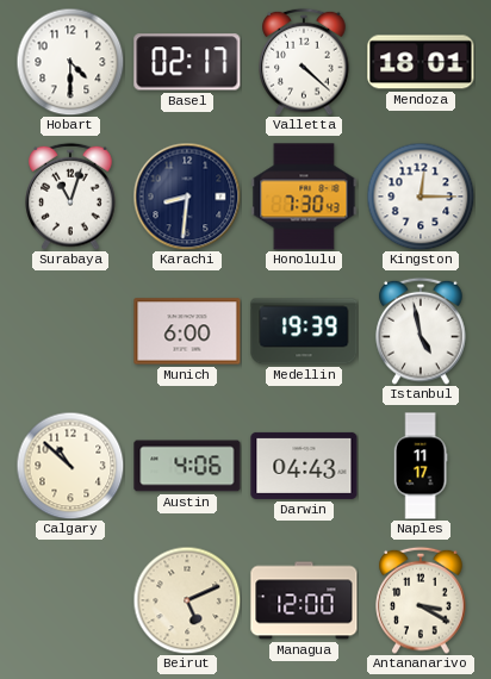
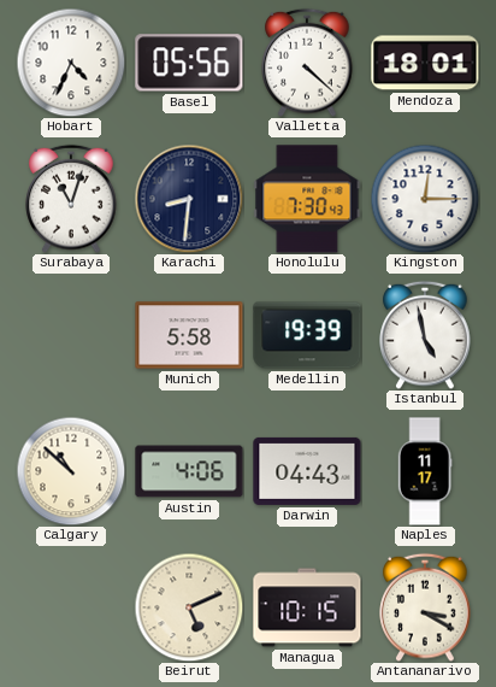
Hobart: 4:30 -> 4:34 (71, 63)
Basel: 02:17 -> 05:56 (189, 63)
Munich: 6:00 -> 5:58 (189, 335)
Managua: 12:00 -> 10:15 (307, 607)
